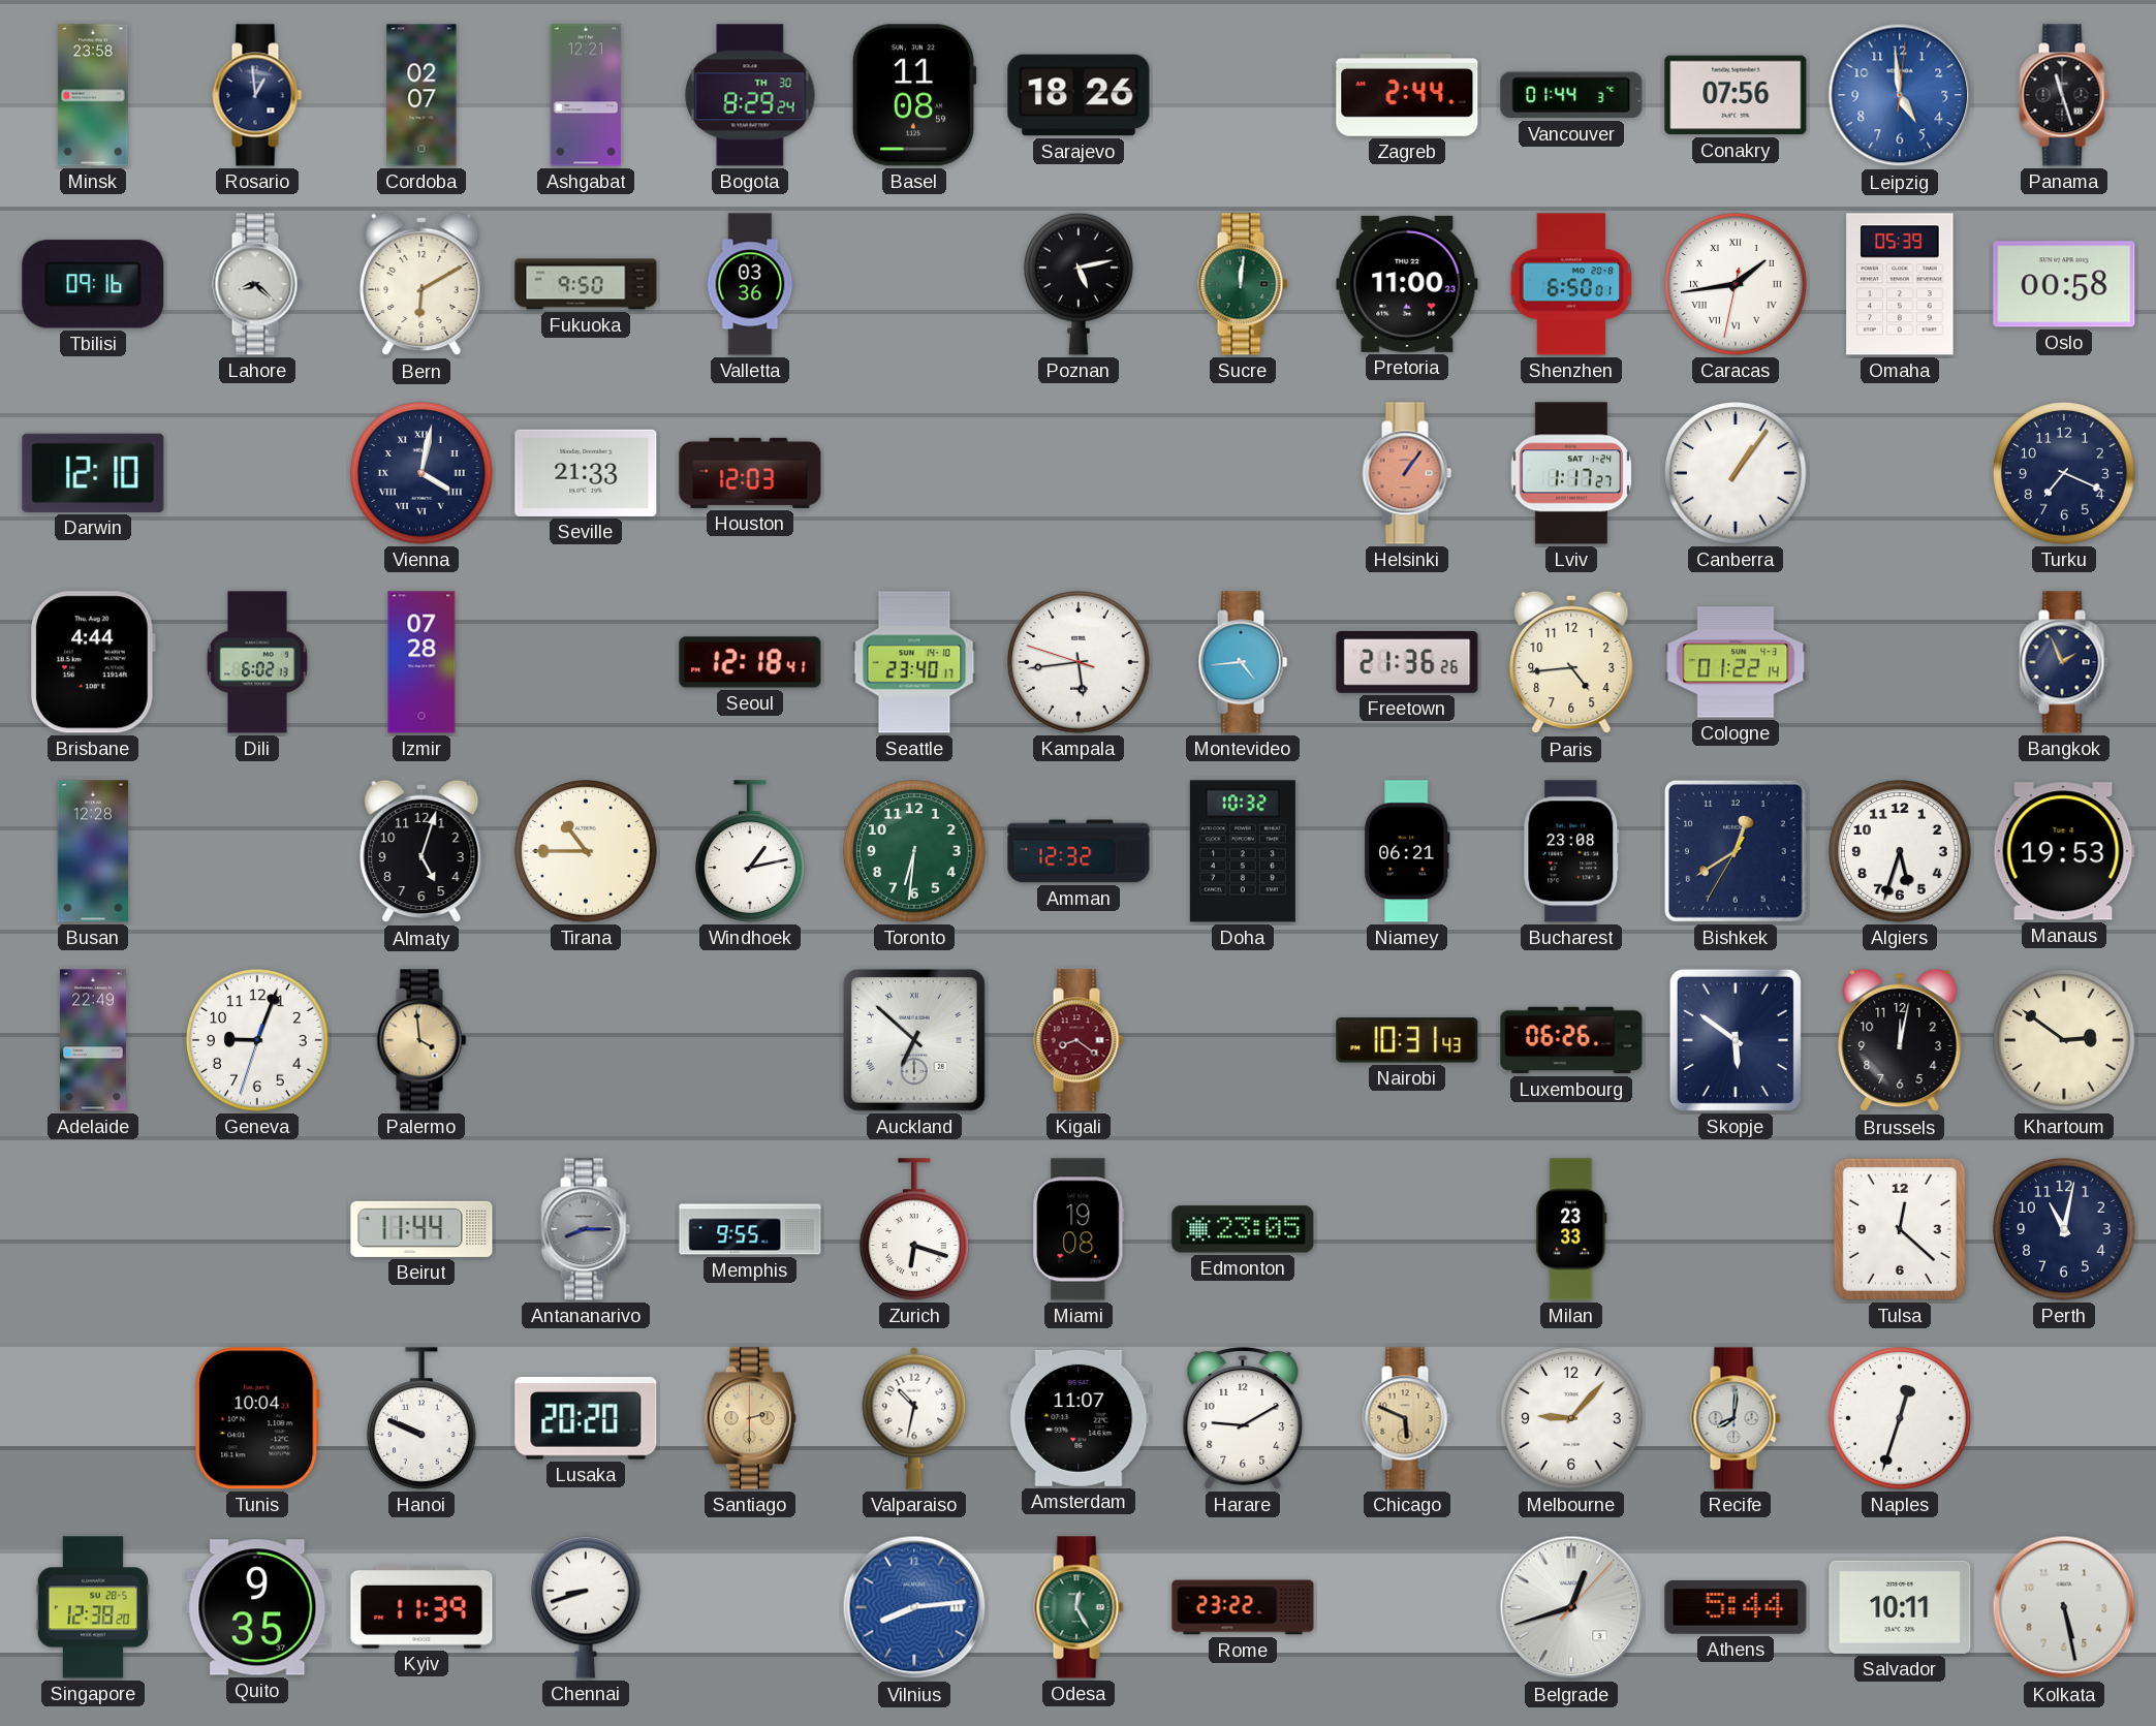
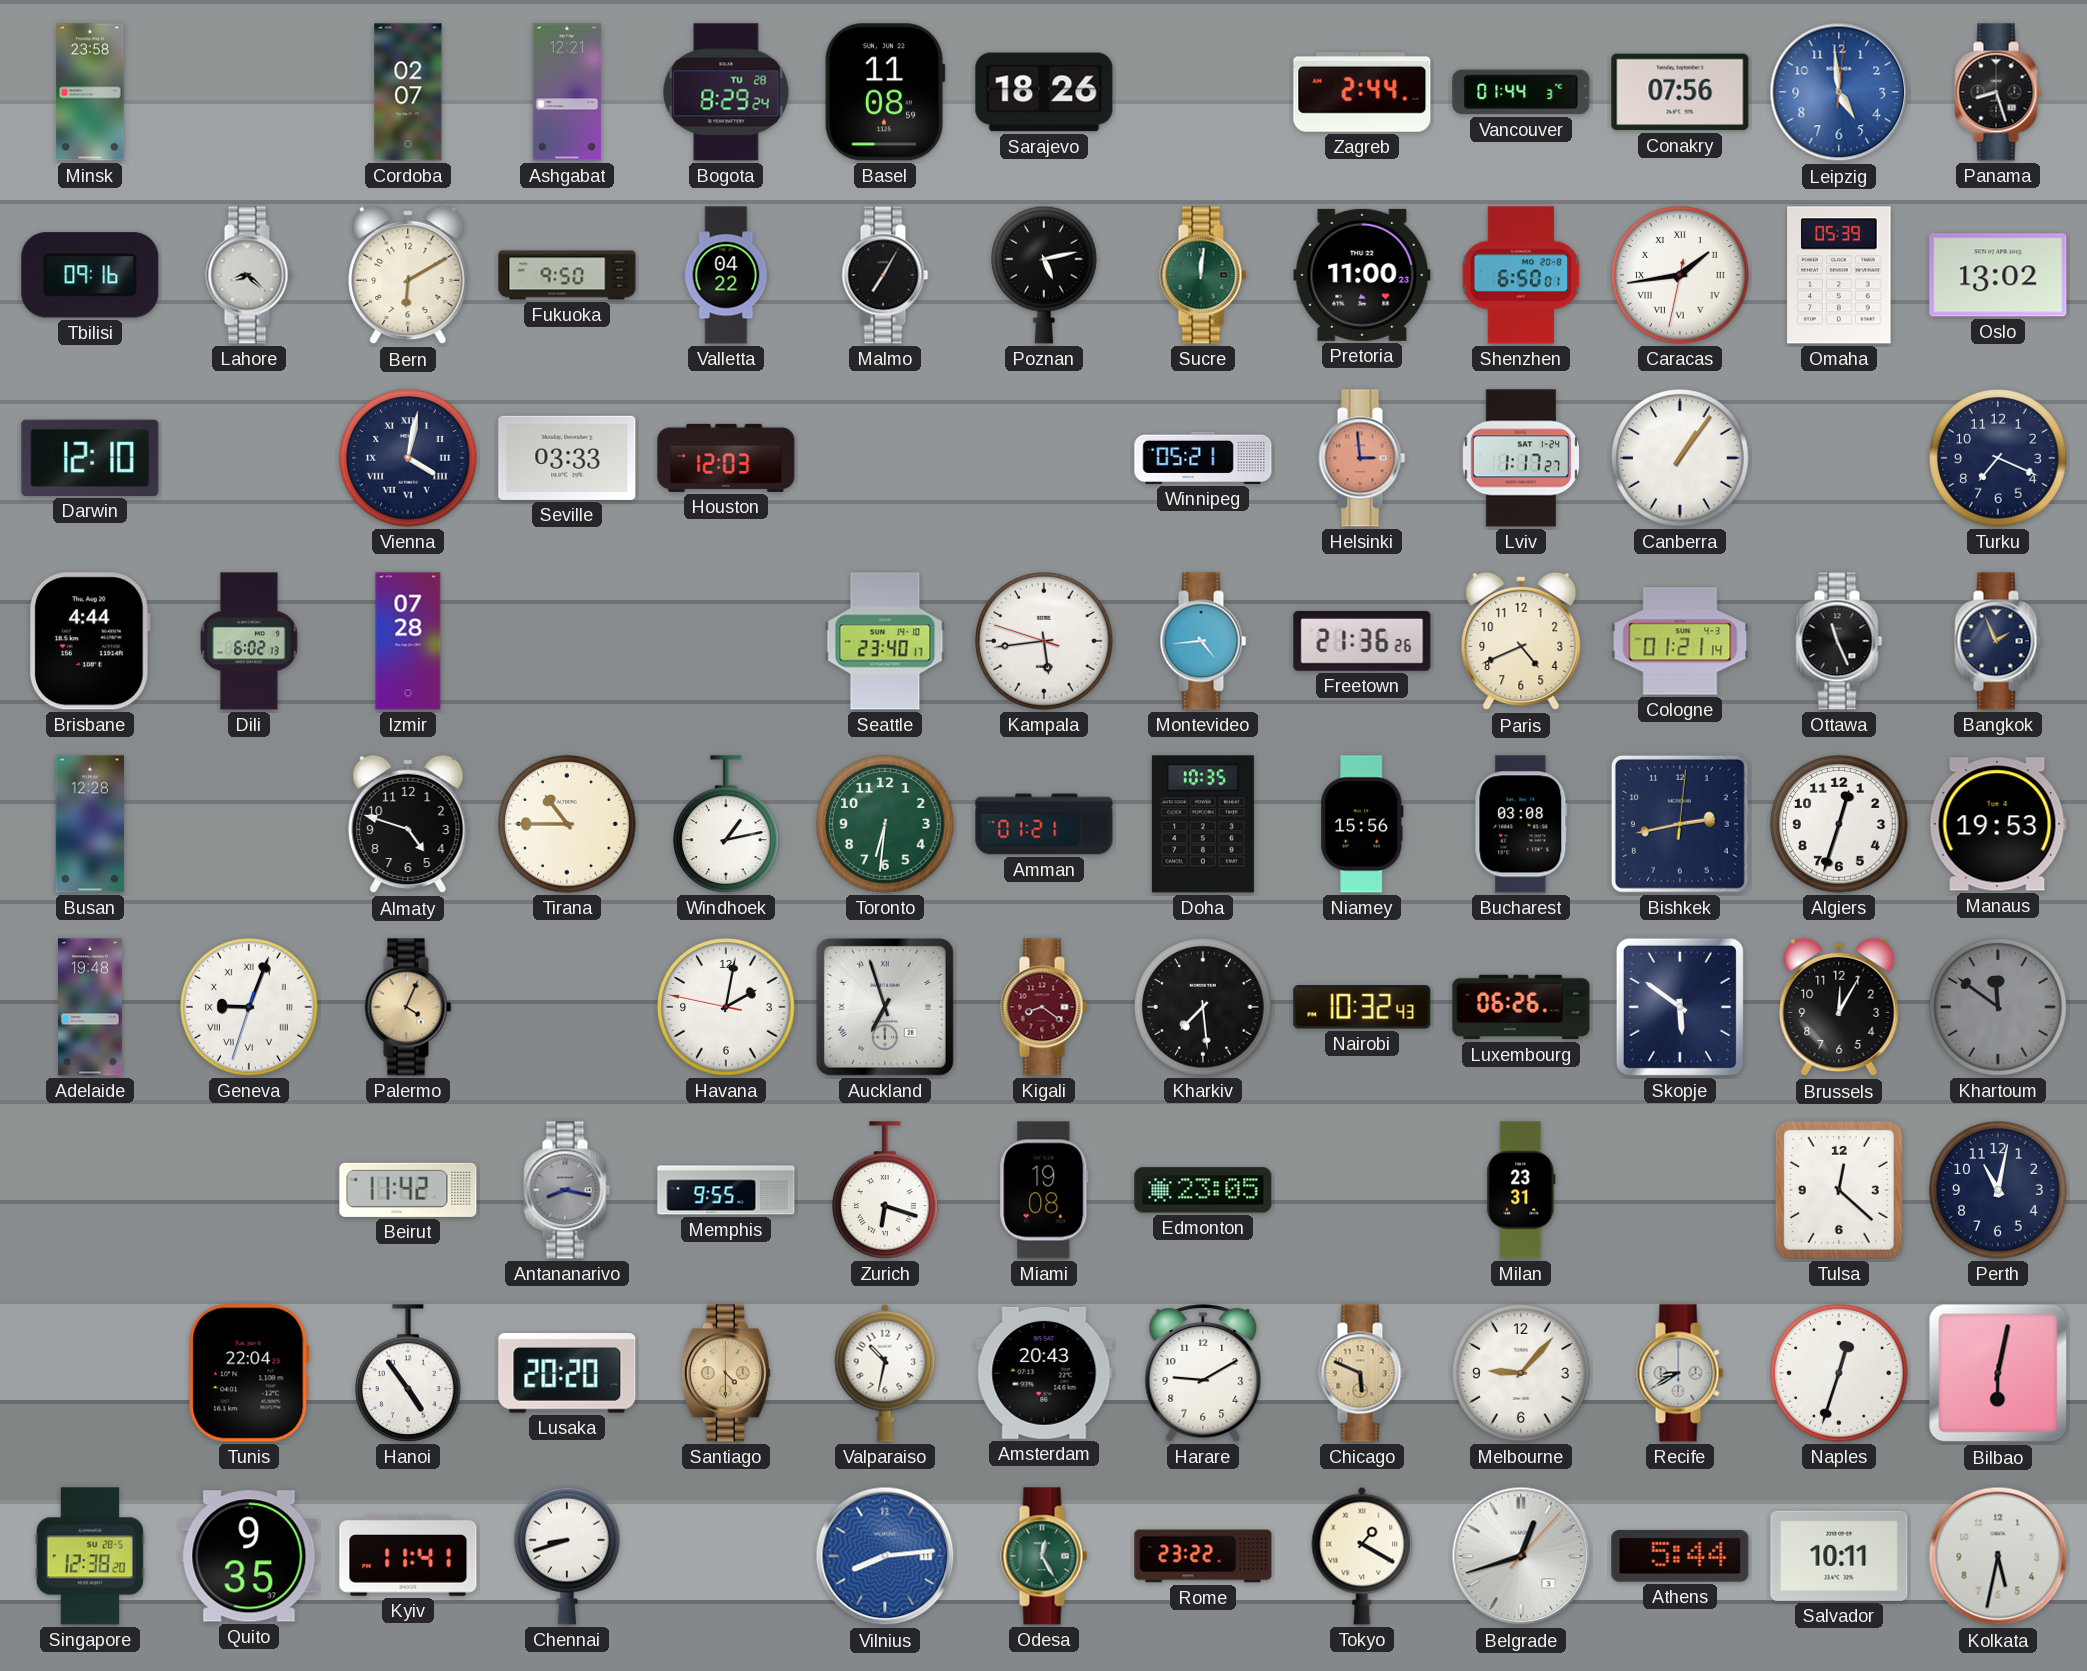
Rosario: 12:59 -> none (257, 95)
Bogota date: TH 30 -> TU 28 (726, 92)
Panama: 11:27 -> 8:27 (1998, 92)
Valletta: 03:36 -> 04:22 (726, 275)
Malmo: none -> 7:05 (885, 275)
Oslo: 00:58 -> 13:02 (1998, 275)
Seville: 21:33 -> 03:33 (567, 458)
Winnipeg: none -> 05:21 (1203, 458)
Helsinki: 1:06 -> 2:59 (1362, 458)
Seoul: 12:18 -> none (750, 662)
Paris: 4:44 -> 4:41 (1521, 641)
Cologne: 01:22 -> 01:21 (1680, 641)
Ottawa: none -> 11:26 (1839, 641)
Almaty: 5:03 -> 4:48 (408, 824)
Amman: 12:32 -> 01:21 (1044, 824)
Doha: 10:32 -> 10:35 (1203, 824)
Niamey: 06:21 -> 15:56 (1362, 824)
Bucharest: 23:08 -> 03:08 (1521, 824)
Bishkek: 12:39 -> 2:43 (1680, 824)
Algiers: 5:33 -> 12:33 (1839, 824)
Adelaide: 22:49 -> 19:48 (90, 1007)
Geneva numerals: Arabic -> Roman (249, 1007)
Palermo: 3:59 -> 4:04 (408, 1007)
Havana: none -> 2:01 (726, 1007)
Auckland: 6:52 -> 6:57 (885, 1007)
Kharkiv: none -> 7:29 (1203, 1007)
Nairobi: 10:31 -> 10:32 (1362, 1007)
Brussels: 12:02 -> 12:05 (1839, 1007)
Khartoum: 2:51 -> 11:51 (1998, 1007)
Khartoum dial: cream -> grey (1998, 1007)
Beirut: 11:44 -> 11:42 (408, 1190)
Antananarivo: 8:15 -> 8:17 (567, 1190)
Milan: 23:33 -> 23:31 (1521, 1190)
Tunis: 10:04 -> 22:04 (249, 1373)
Hanoi: 9:49 -> 4:54 (409, 1373)
Santiago: 2:30 -> 4:30 (726, 1373)
Amsterdam: 11:07 -> 20:43 (1044, 1373)
Recife: 8:01 -> 8:40 (1680, 1373)
Bilbao: none -> 6:02 (1998, 1373)
Kyiv: 11:39 -> 11:41 (408, 1556)
Tokyo: none -> 1:20 (1362, 1556)
Kolkata: 5:28 -> 5:32 (1998, 1556)
